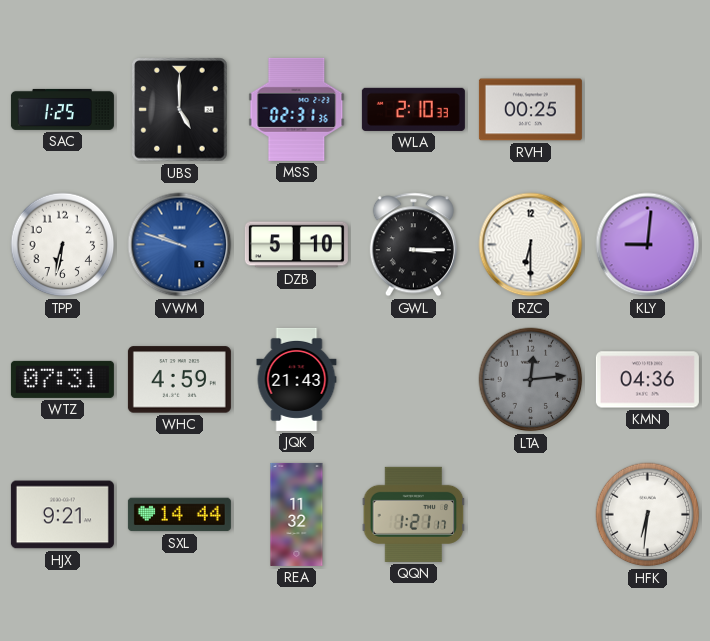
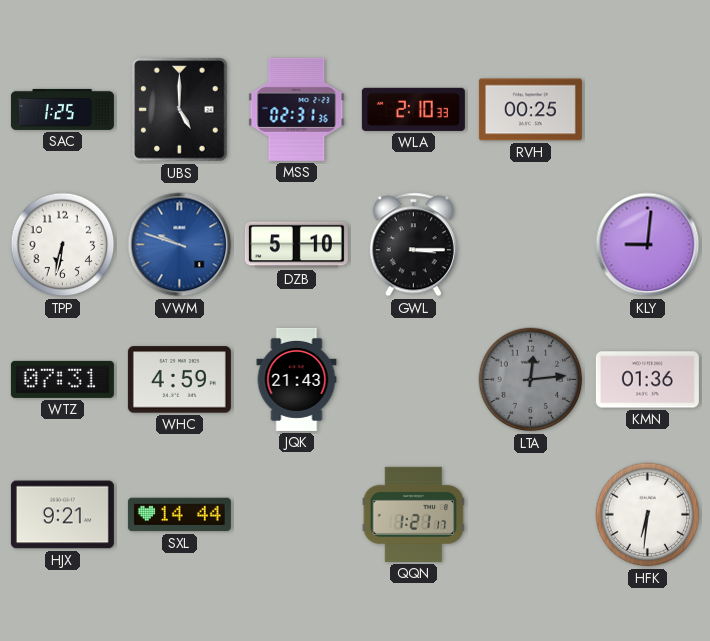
RZC: 6:30 -> none (531, 245)
KMN: 04:36 -> 01:36 (647, 380)
REA: 11:32 -> none (297, 514)
